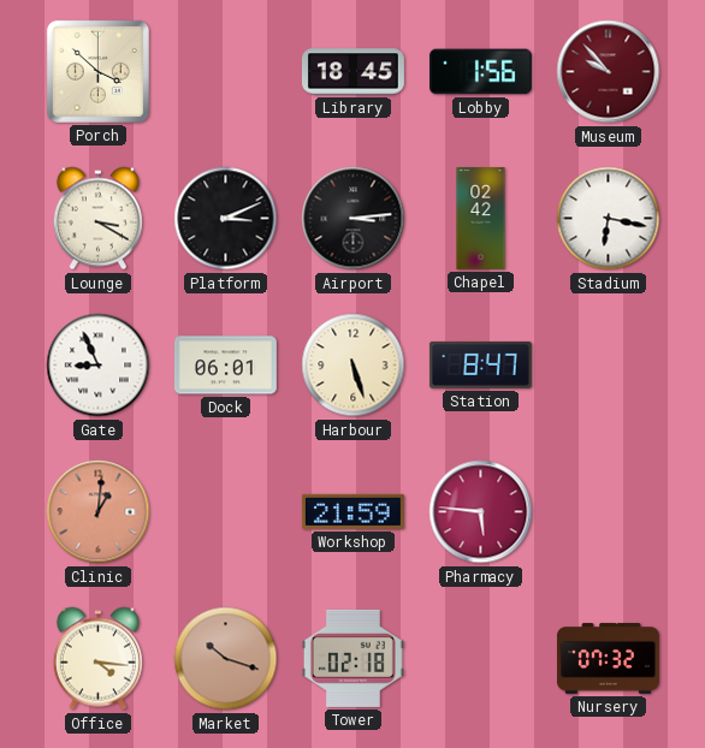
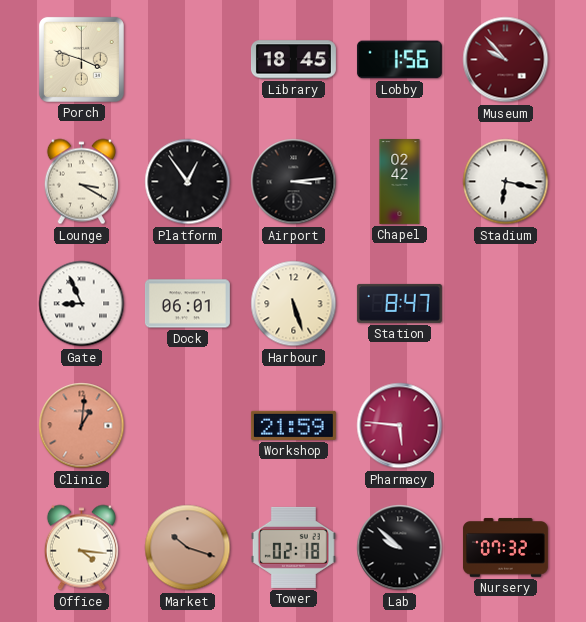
Porch: 3:52 -> 3:48 (81, 59)
Platform: 3:11 -> 12:54 (188, 182)
Lab: none -> 9:52 (400, 548)
